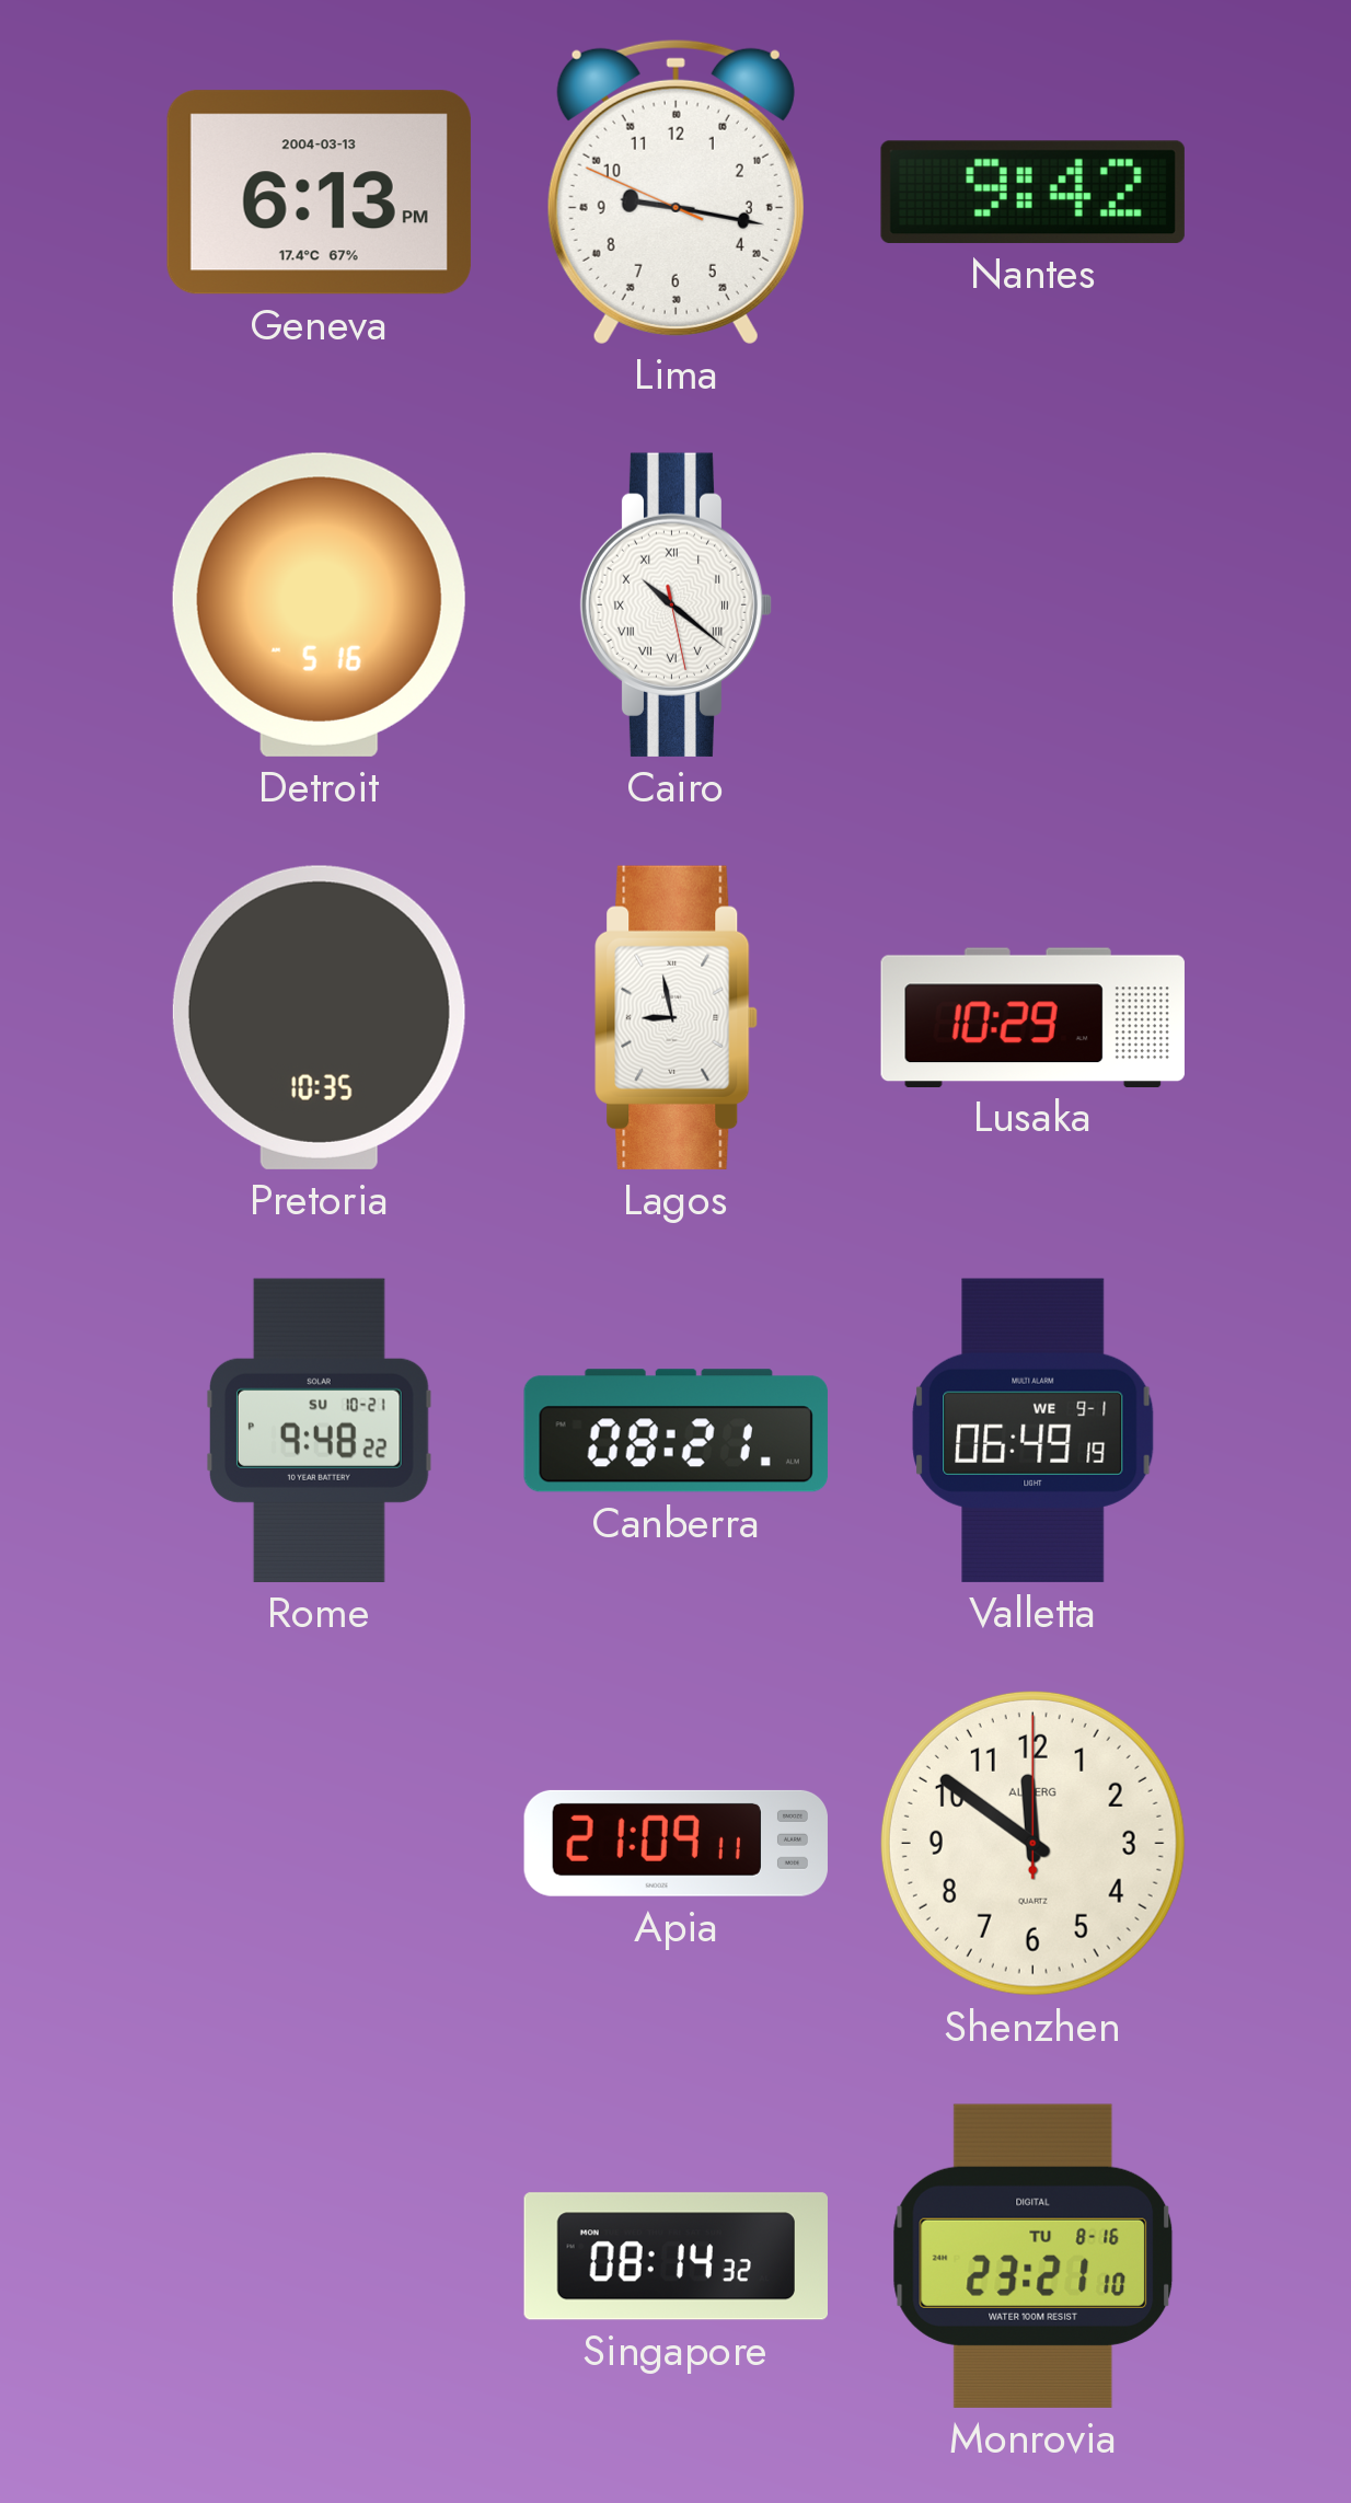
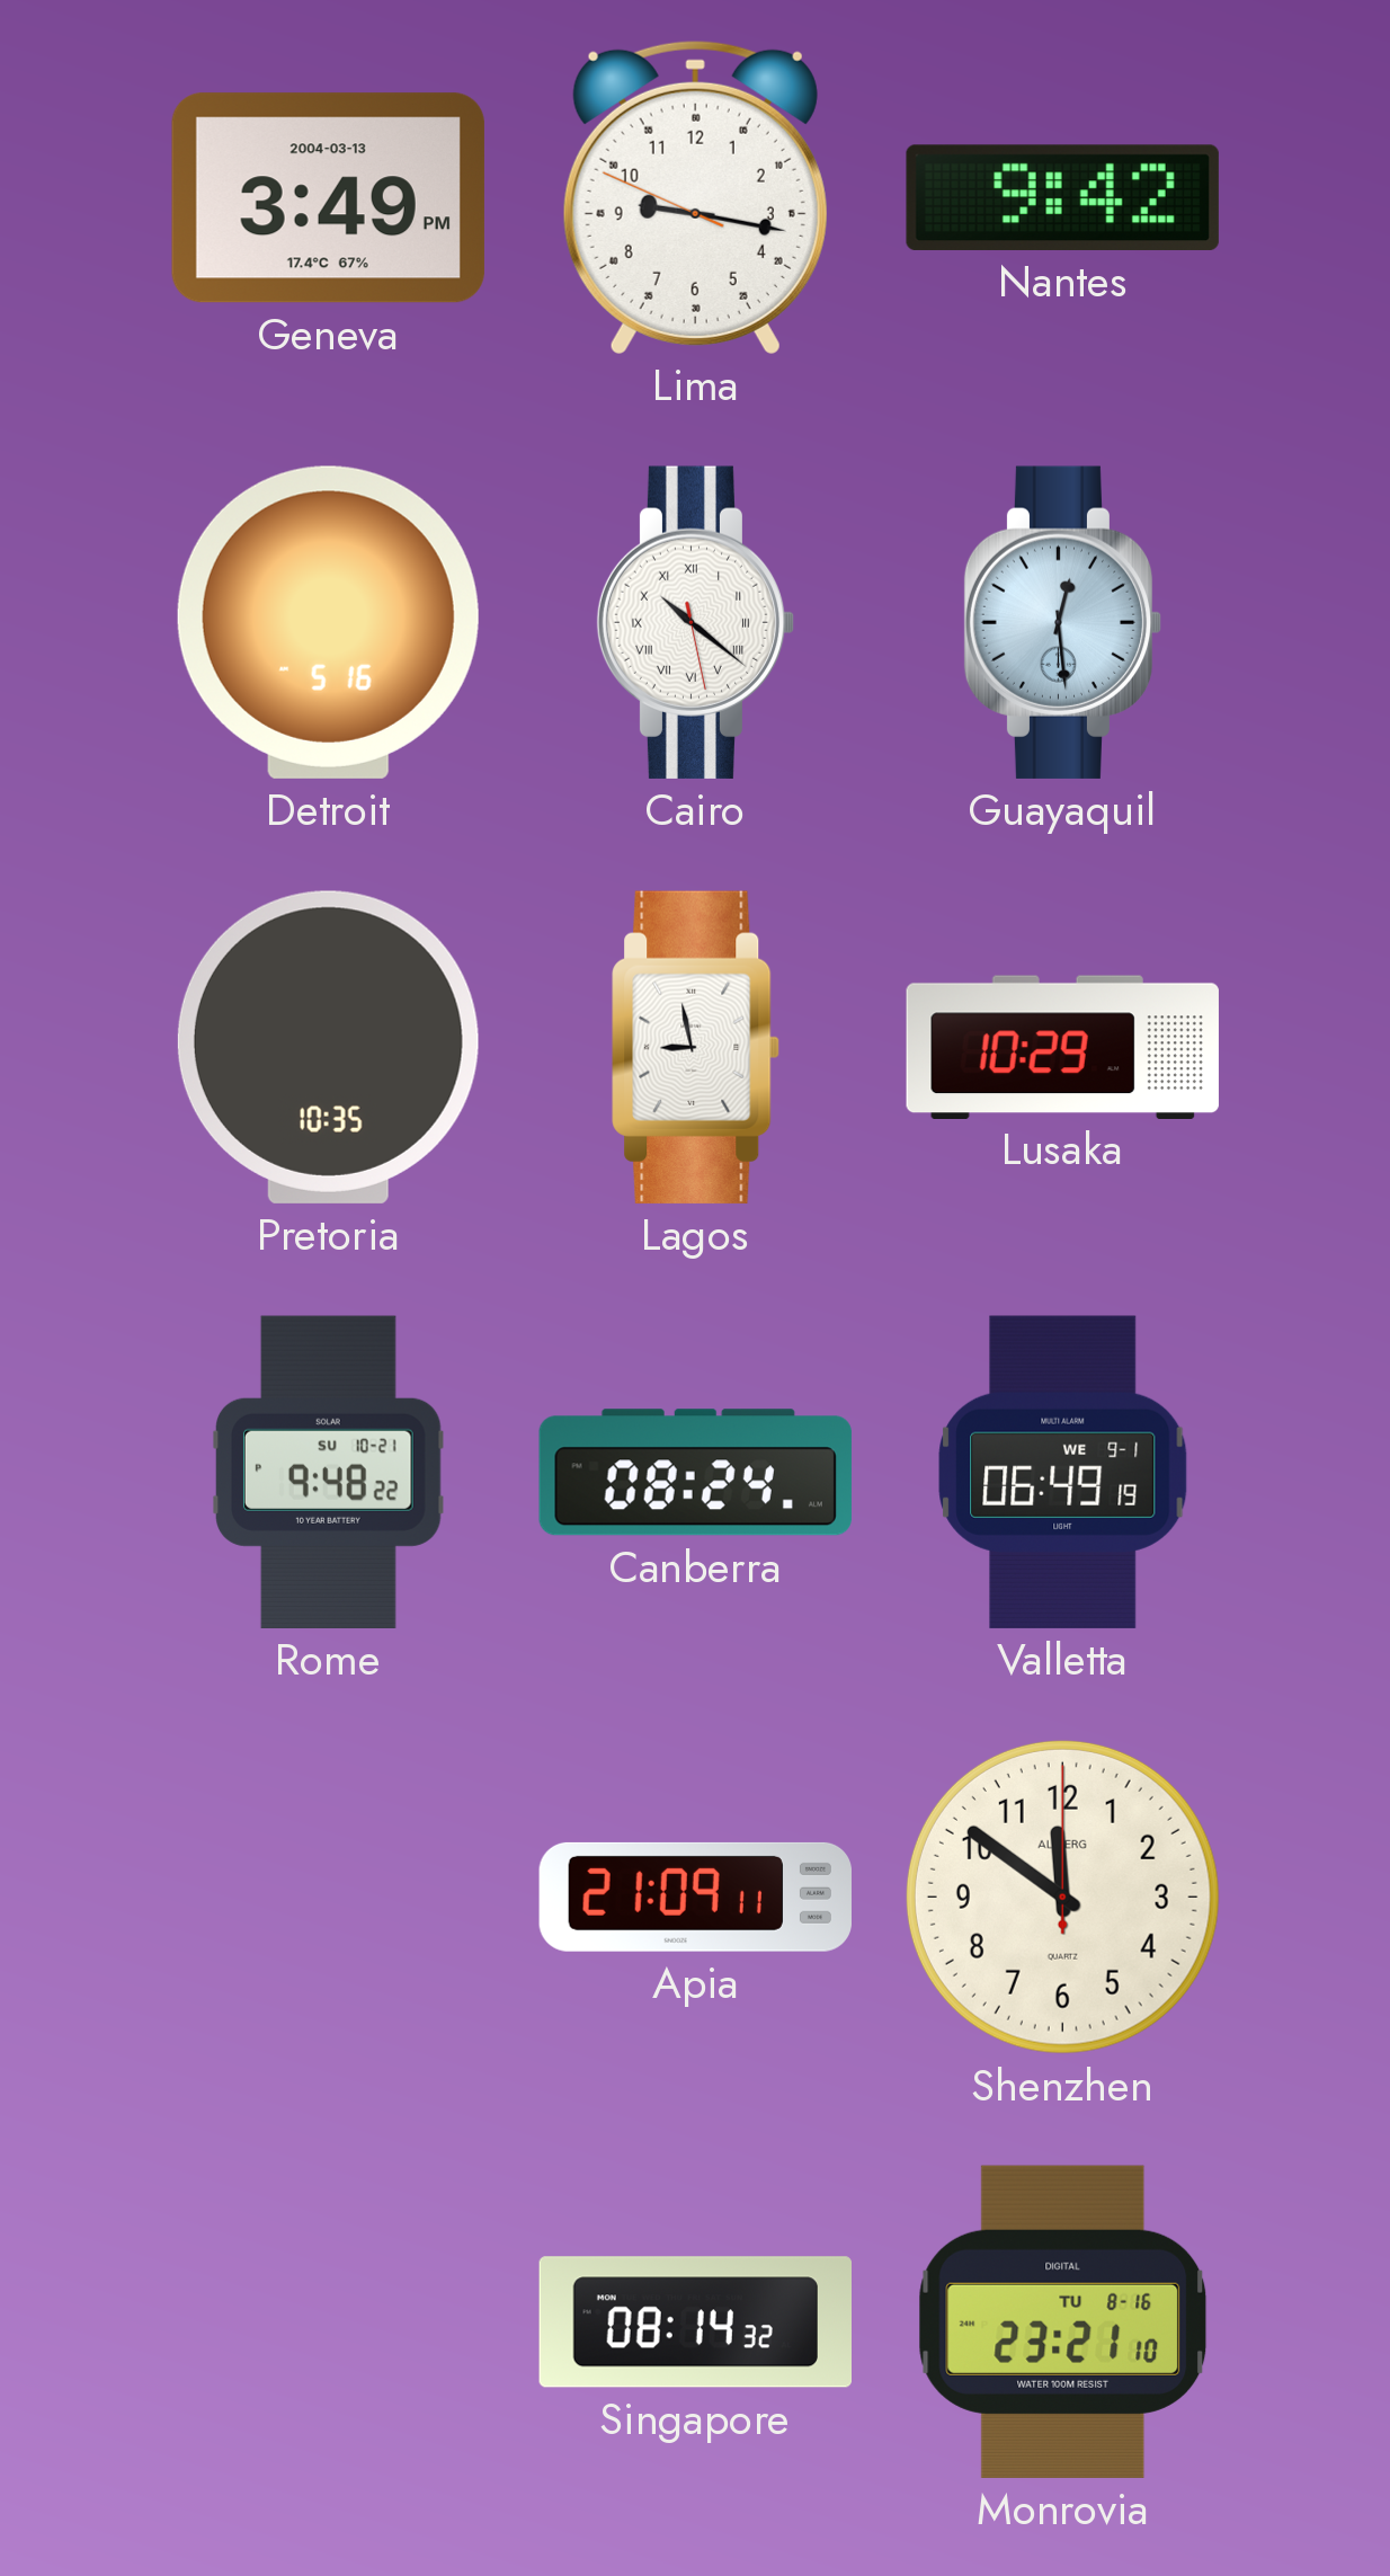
Geneva: 6:13 -> 3:49 (328, 198)
Guayaquil: none -> 12:29 (1063, 622)
Canberra: 08:21 -> 08:24 (695, 1473)
